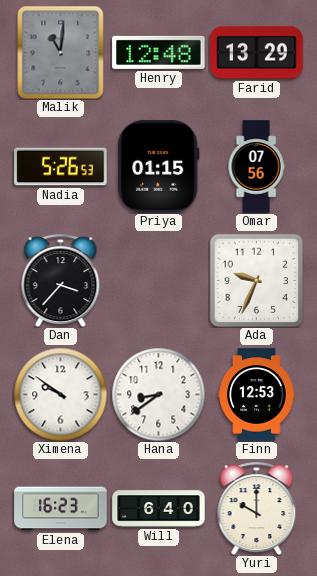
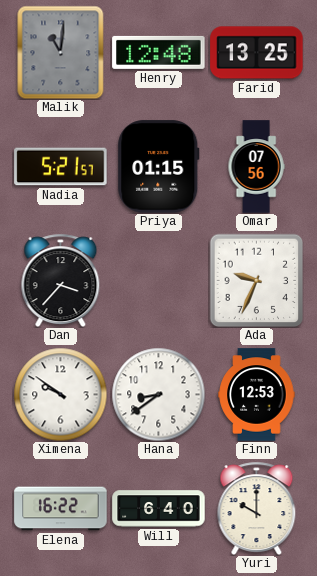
Farid: 13:29 -> 13:25 (257, 53)
Nadia: 5:26 -> 5:21 (61, 167)
Elena: 16:23 -> 16:22 (61, 509)
